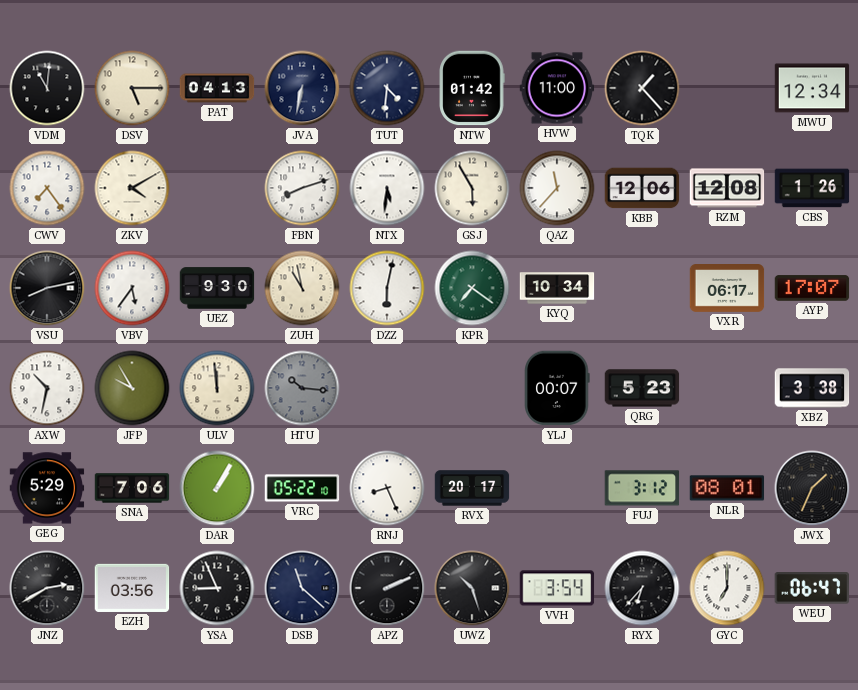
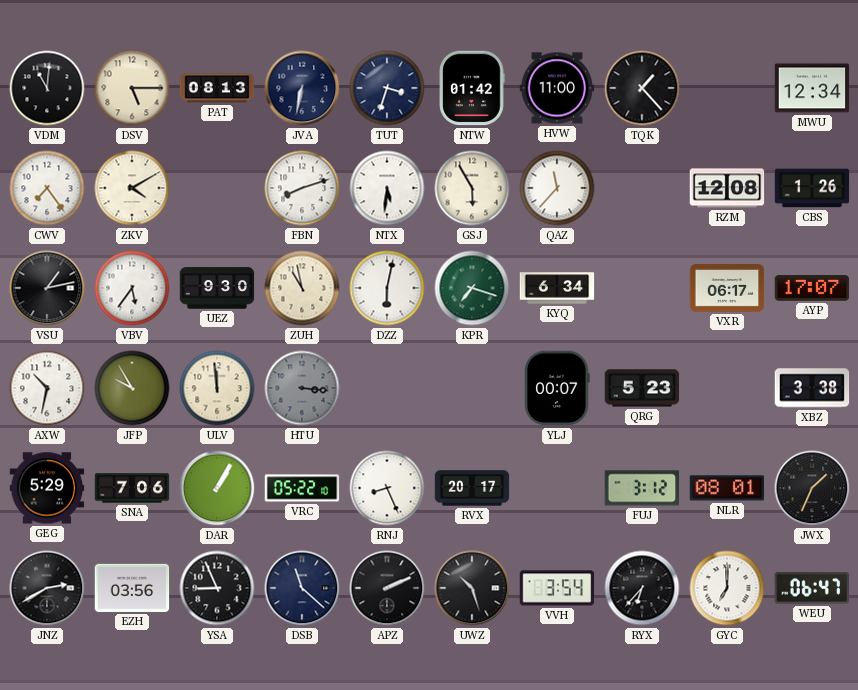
PAT: 04:13 -> 08:13 (217, 88)
TUT: 4:31 -> 3:33 (387, 88)
KBB: 12:06 -> none (642, 188)
VSU: 8:13 -> 1:13 (47, 288)
KPR: 7:21 -> 7:18 (472, 288)
KYQ: 10:34 -> 6:34 (557, 288)
HTU: 10:16 -> 3:16 (302, 388)
